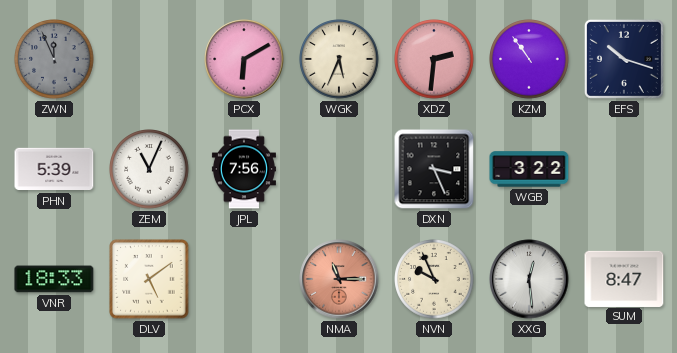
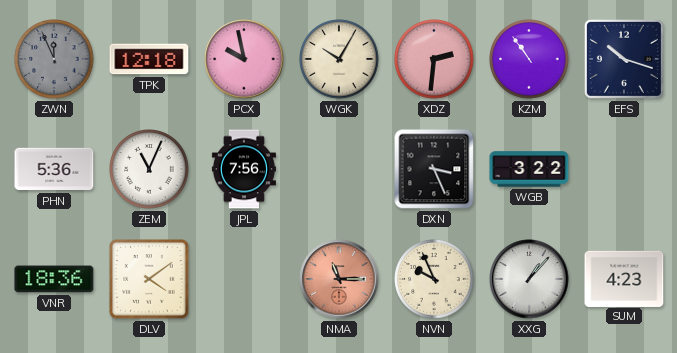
TPK: none -> 12:18 (149, 59)
PCX: 6:10 -> 9:58 (244, 59)
WGK: 5:34 -> 10:05 (339, 59)
PHN: 5:39 -> 5:36 (54, 169)
VNR: 18:33 -> 18:36 (54, 279)
DLV: 5:09 -> 4:09 (149, 279)
XXG: 12:29 -> 1:07 (529, 279)
SUM: 8:47 -> 4:23 (624, 278)
